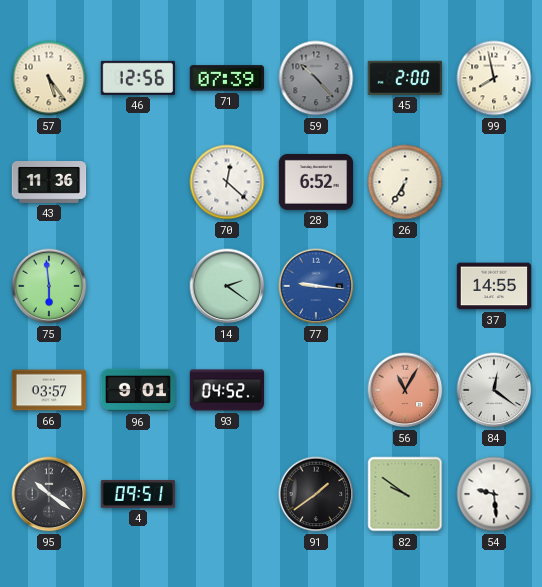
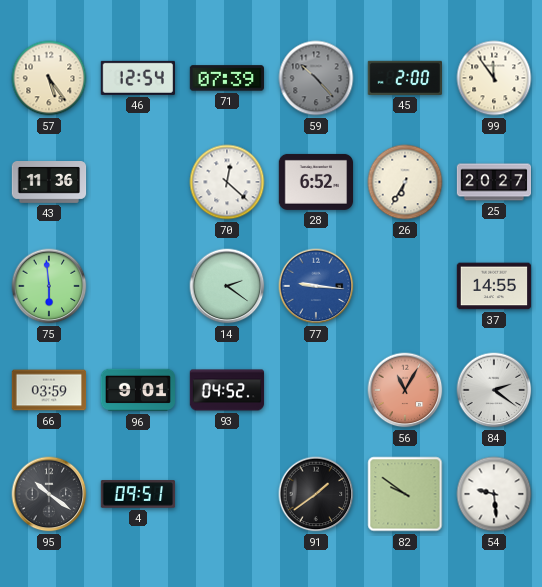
46: 12:56 -> 12:54 (137, 78)
99: 7:58 -> 11:54 (494, 78)
25: none -> 20:27 (494, 182)
66: 03:57 -> 03:59 (49, 390)
84: 12:21 -> 2:21 (494, 390)
